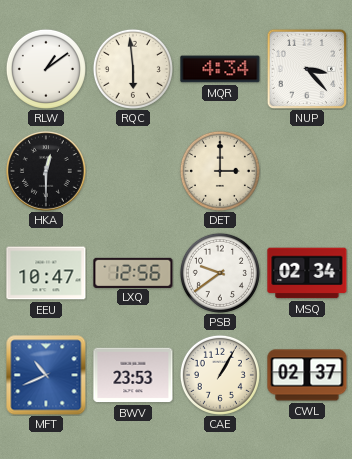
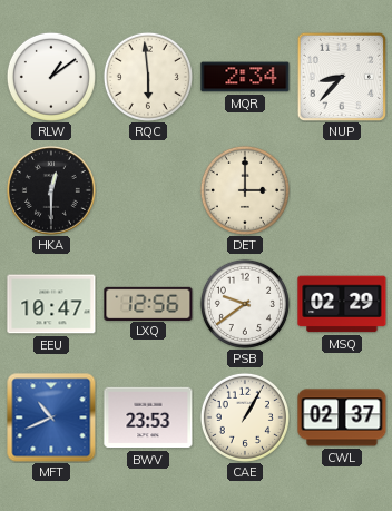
MQR: 4:34 -> 2:34 (245, 77)
NUP: 3:23 -> 8:37 (341, 76)
MSQ: 02:34 -> 02:29 (342, 304)
